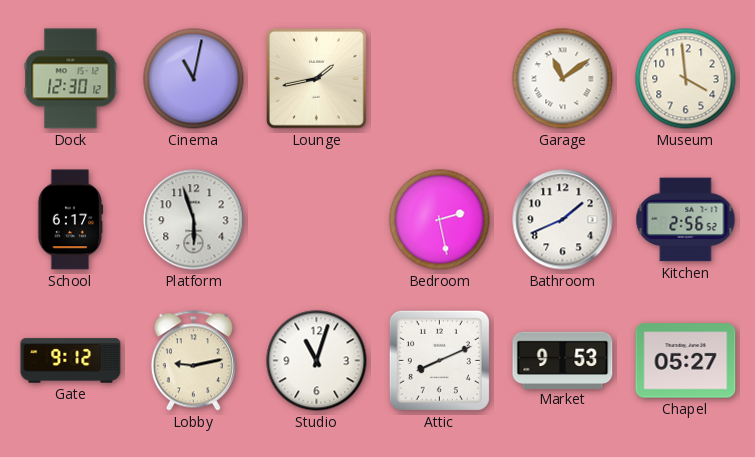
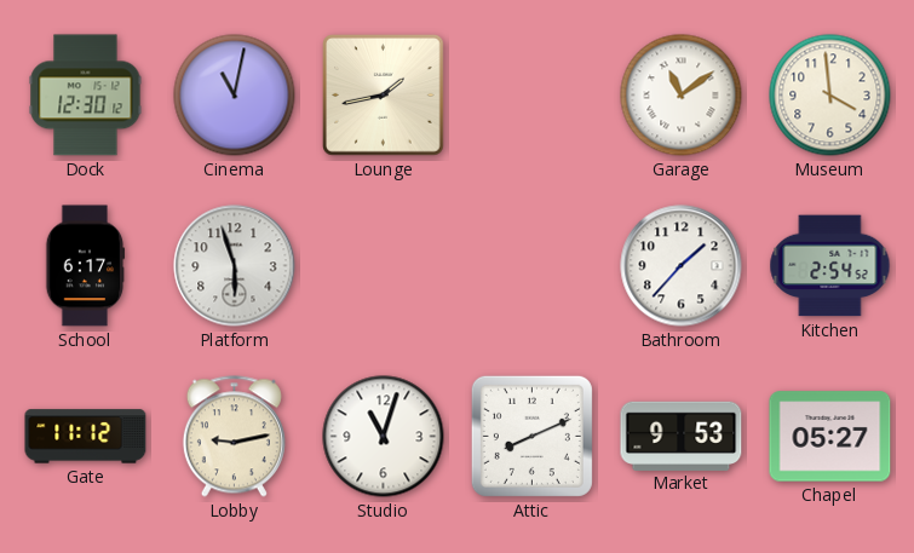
Bedroom: 2:28 -> none (440, 220)
Bathroom: 1:41 -> 1:37 (682, 266)
Kitchen: 2:56 -> 2:54 (830, 266)
Gate: 9:12 -> 11:12 (86, 437)
